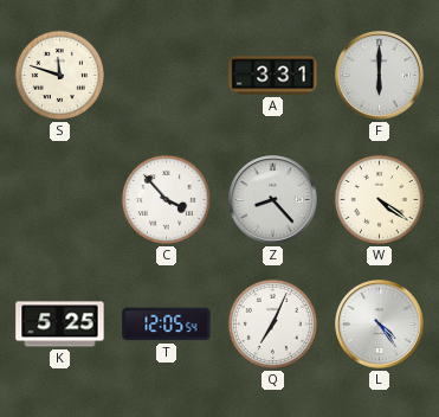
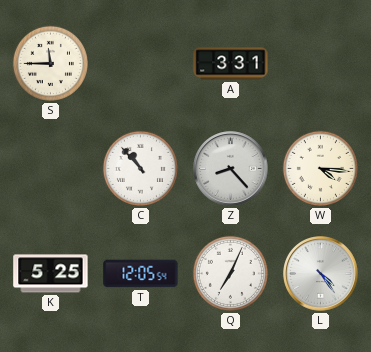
S: 11:48 -> 11:45 (50, 63)
F: 6:00 -> none (380, 76)
C: 3:53 -> 10:53 (140, 168)
W: 4:21 -> 4:16 (320, 168)
